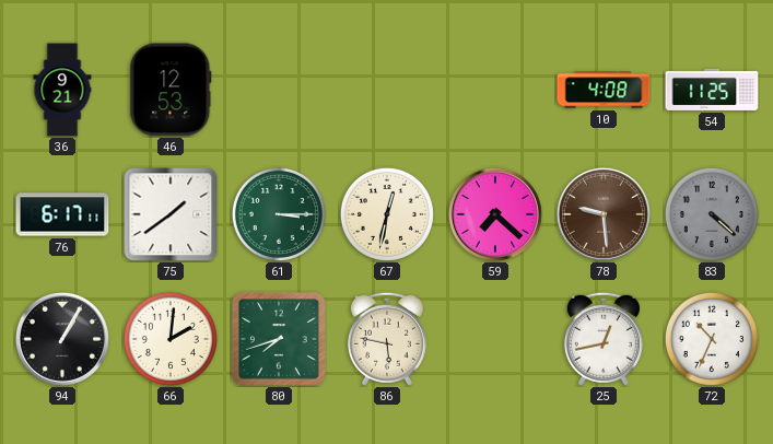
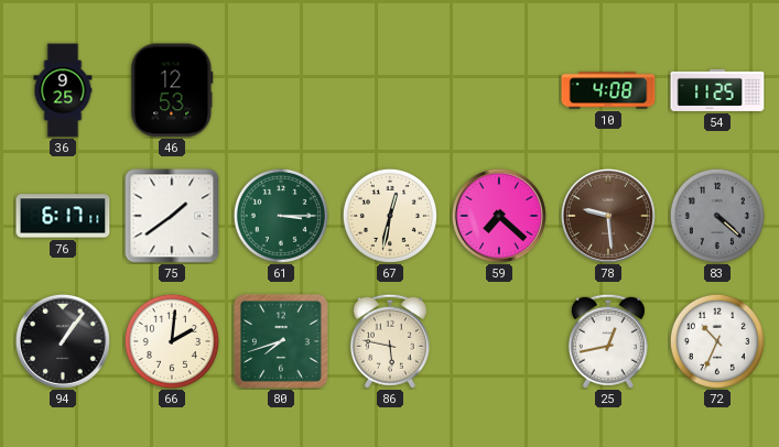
36: 9:21 -> 9:25 (63, 90)
94: 1:05 -> 1:06 (63, 341)
